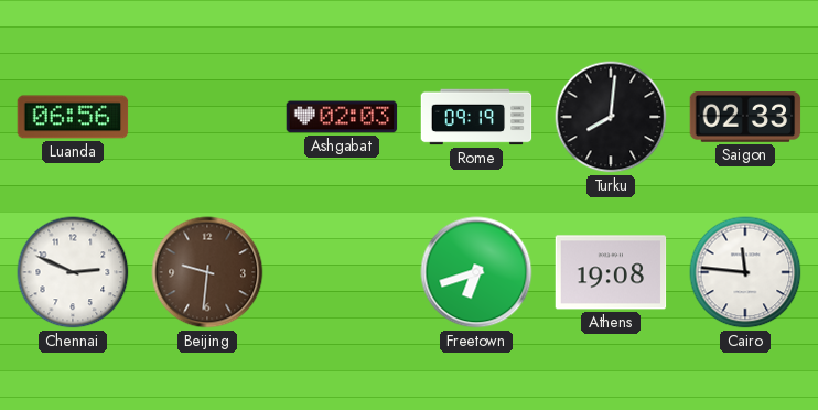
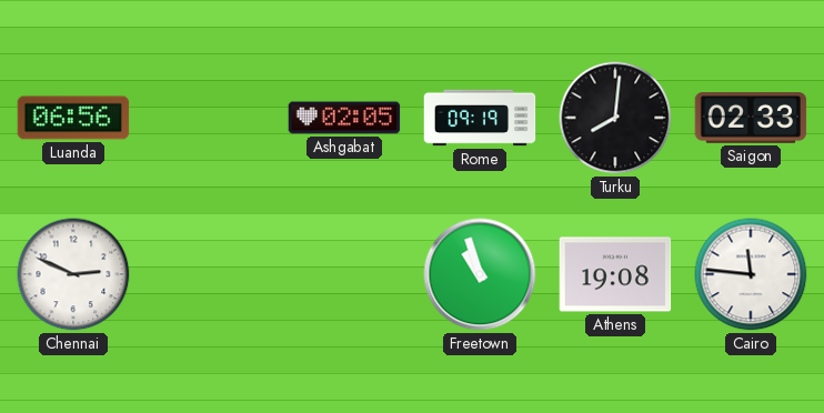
Ashgabat: 02:03 -> 02:05 (344, 118)
Beijing: 9:31 -> none (207, 272)
Freetown: 6:42 -> 10:57 (480, 274)
